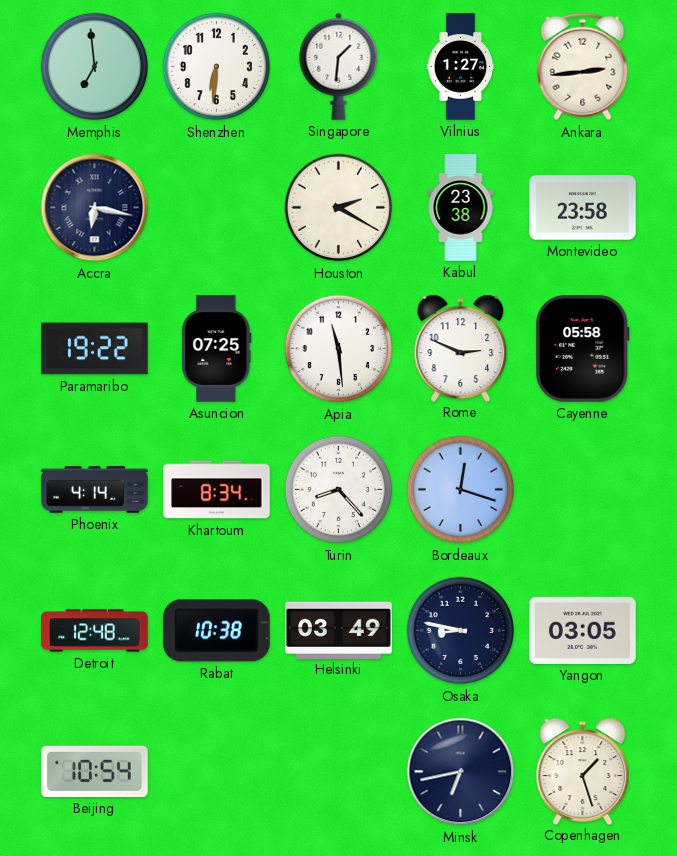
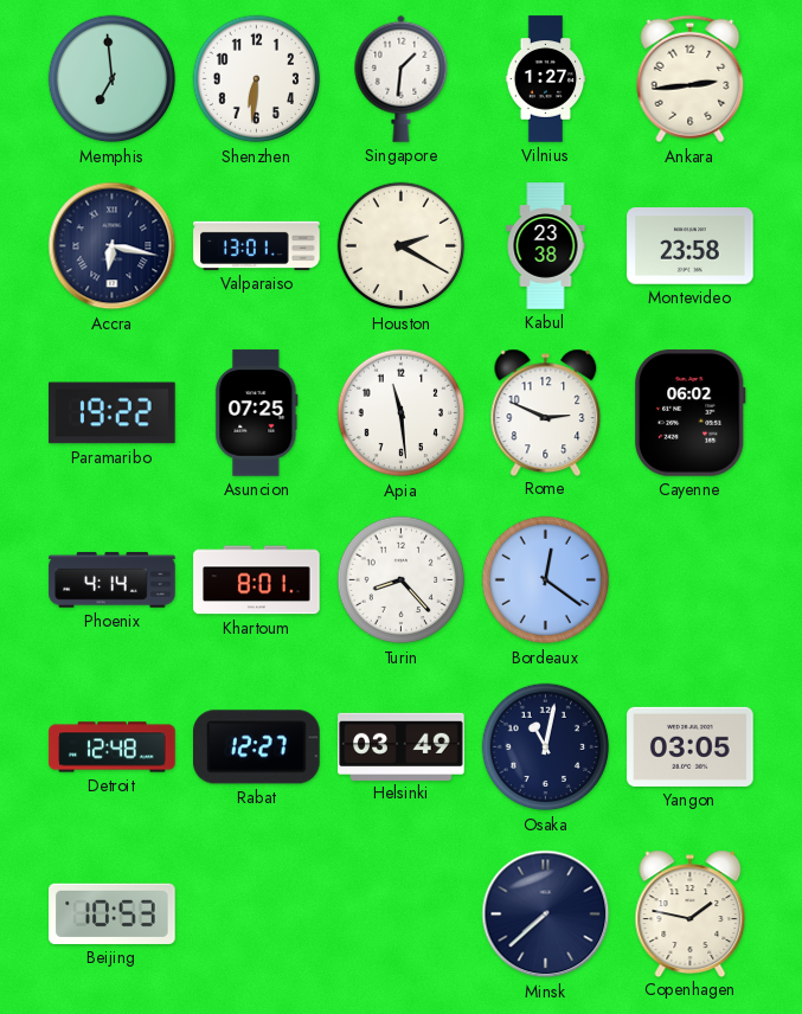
Valparaiso: none -> 13:01 (257, 245)
Cayenne: 05:58 -> 06:02 (691, 413)
Khartoum: 8:34 -> 8:01 (257, 580)
Bordeaux: 12:18 -> 12:21 (546, 580)
Rabat: 10:38 -> 12:27 (257, 747)
Osaka: 8:47 -> 11:02 (546, 747)
Beijing: 10:54 -> 10:53 (113, 913)
Minsk: 6:43 -> 7:38 (546, 914)
Copenhagen: 1:27 -> 1:47 (691, 913)
